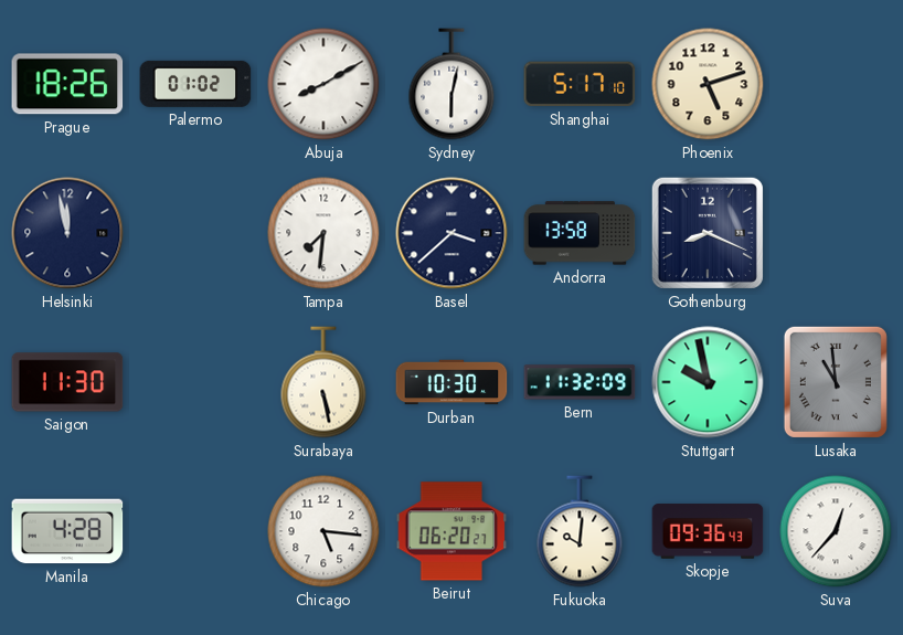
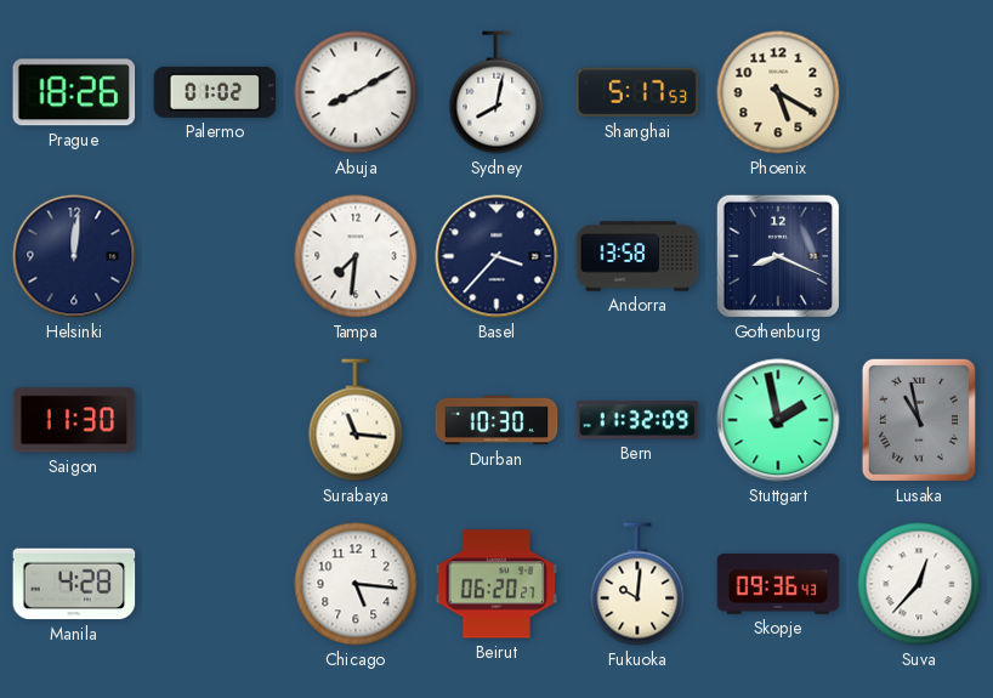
Sydney: 6:02 -> 8:02 (496, 92)
Shanghai: 5:17:10 -> 5:17:53 (637, 92)
Phoenix: 5:12 -> 5:20 (778, 92)
Helsinki: 11:58 -> 12:01 (74, 256)
Basel: 3:38 -> 3:37 (496, 256)
Surabaya: 5:28 -> 11:16 (356, 420)
Stuttgart: 9:58 -> 1:58 (778, 420)
Lusaka: 10:59 -> 10:58 (919, 420)
